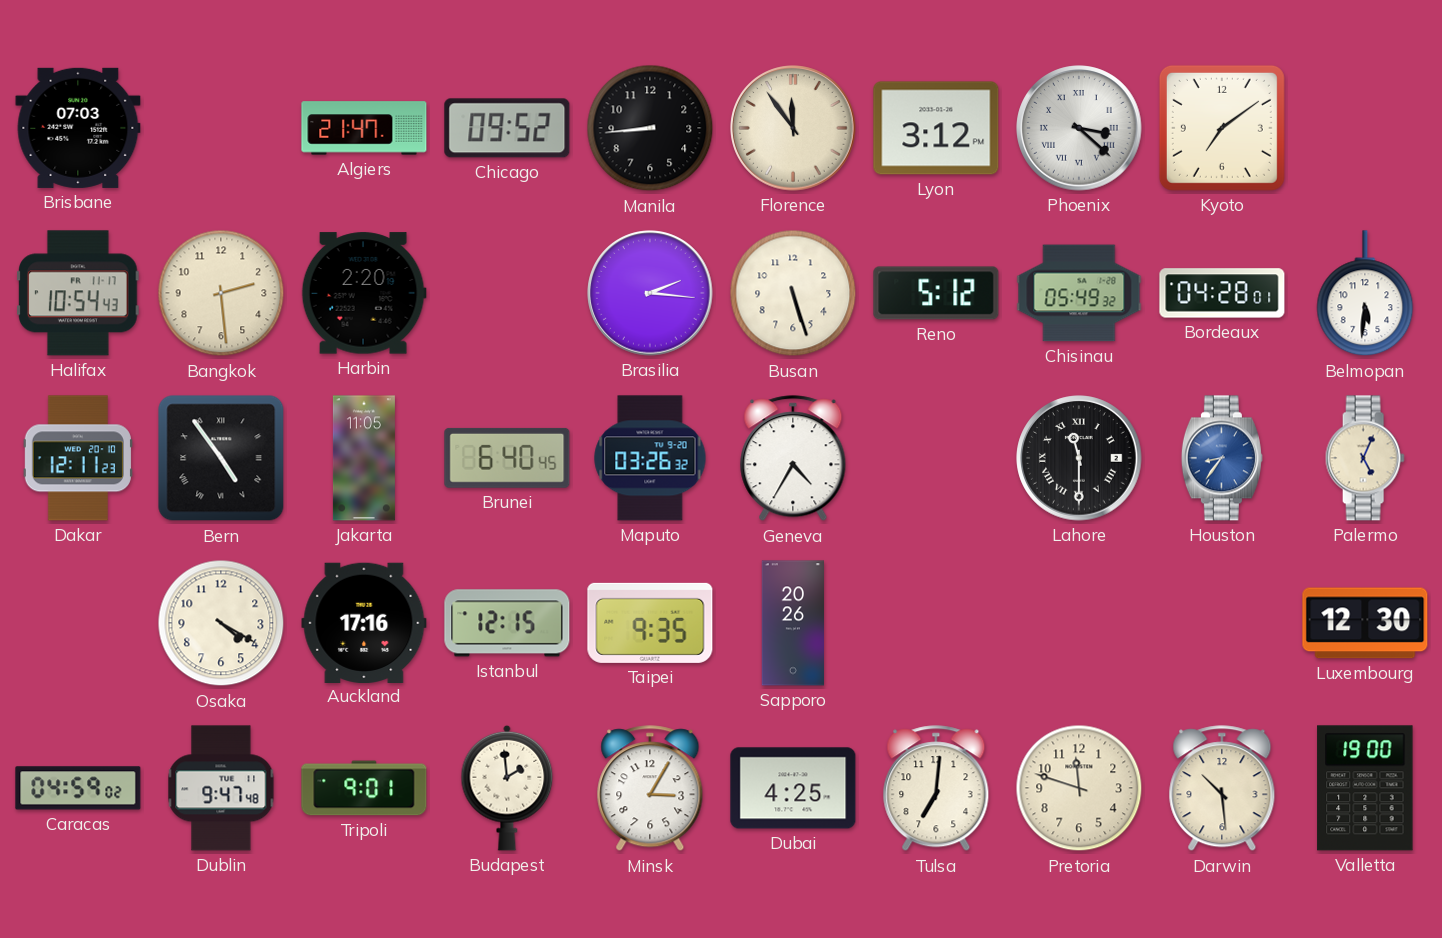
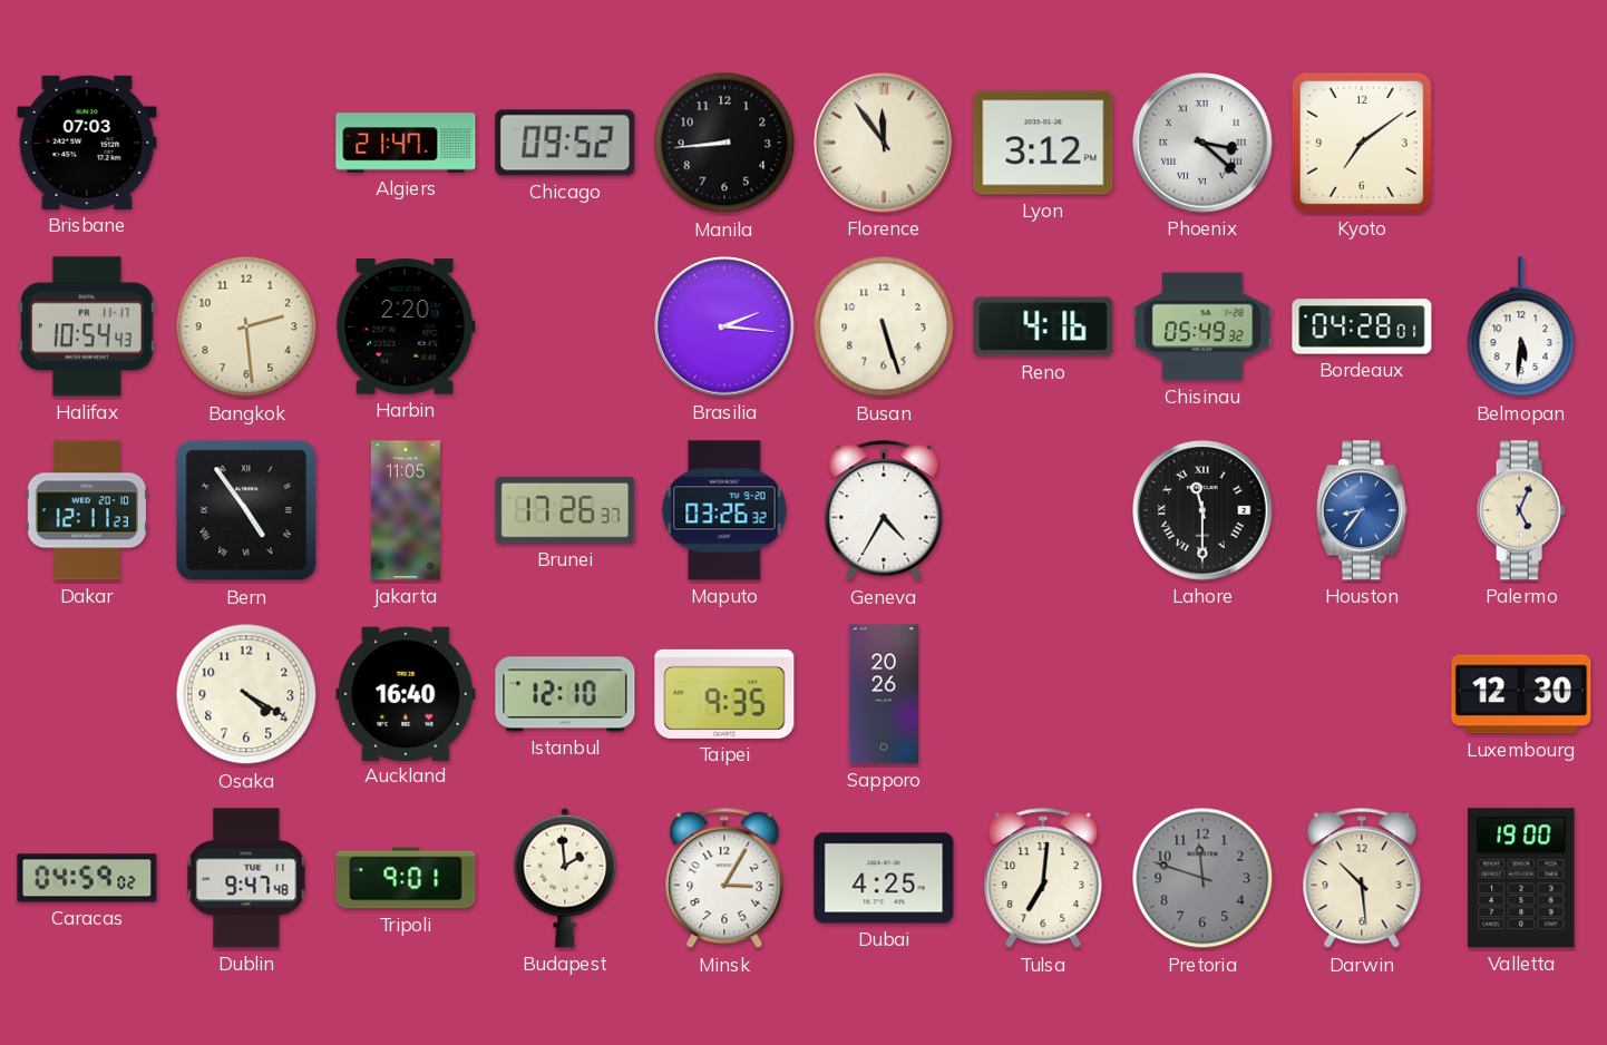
Reno: 5:12 -> 4:16 (1043, 326)
Brunei: 6:40 -> 17:26 (565, 510)
Auckland: 17:16 -> 16:40 (406, 693)
Istanbul: 12:15 -> 12:10 (565, 694)
Pretoria dial: cream -> grey (1202, 878)
